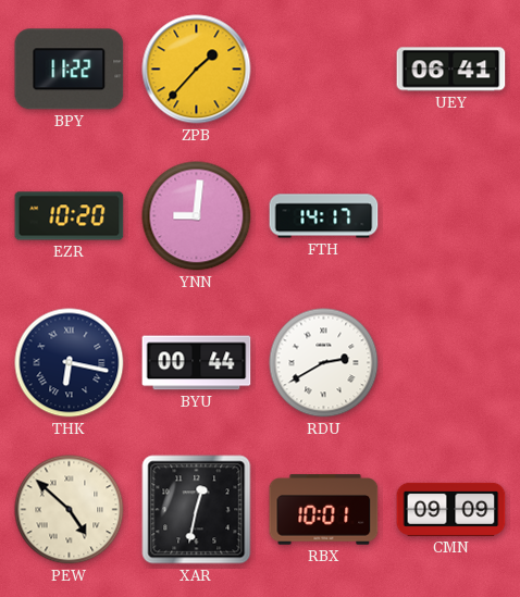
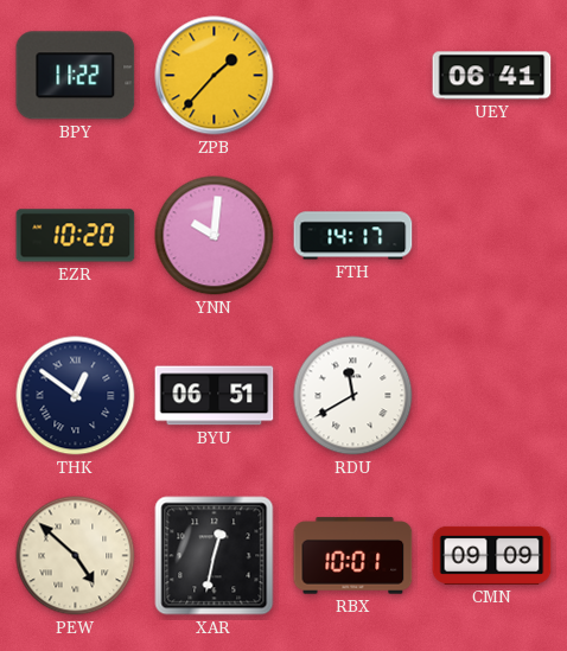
YNN: 9:01 -> 10:01 (215, 236)
THK: 6:17 -> 12:51 (76, 396)
BYU: 00:44 -> 06:51 (215, 396)
RDU: 2:40 -> 11:40 (353, 396)
